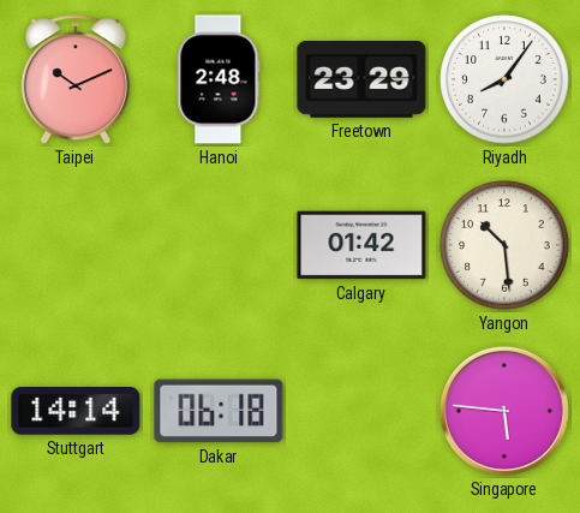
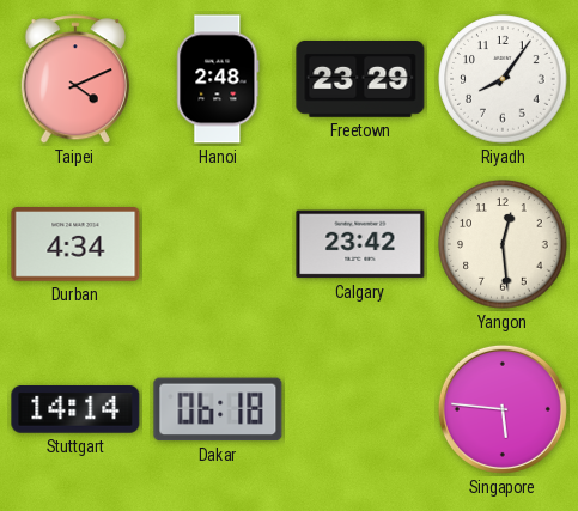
Taipei: 10:11 -> 4:11 (75, 80)
Durban: none -> 4:34 (75, 245)
Calgary: 01:42 -> 23:42 (360, 244)
Yangon: 10:29 -> 12:29 (503, 244)
